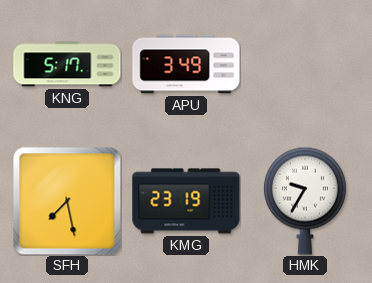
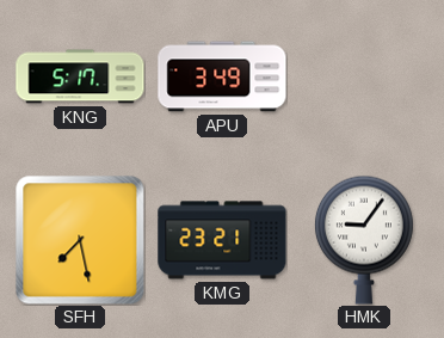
KMG: 23:19 -> 23:21 (222, 240)
HMK: 9:35 -> 9:06 (364, 240)
